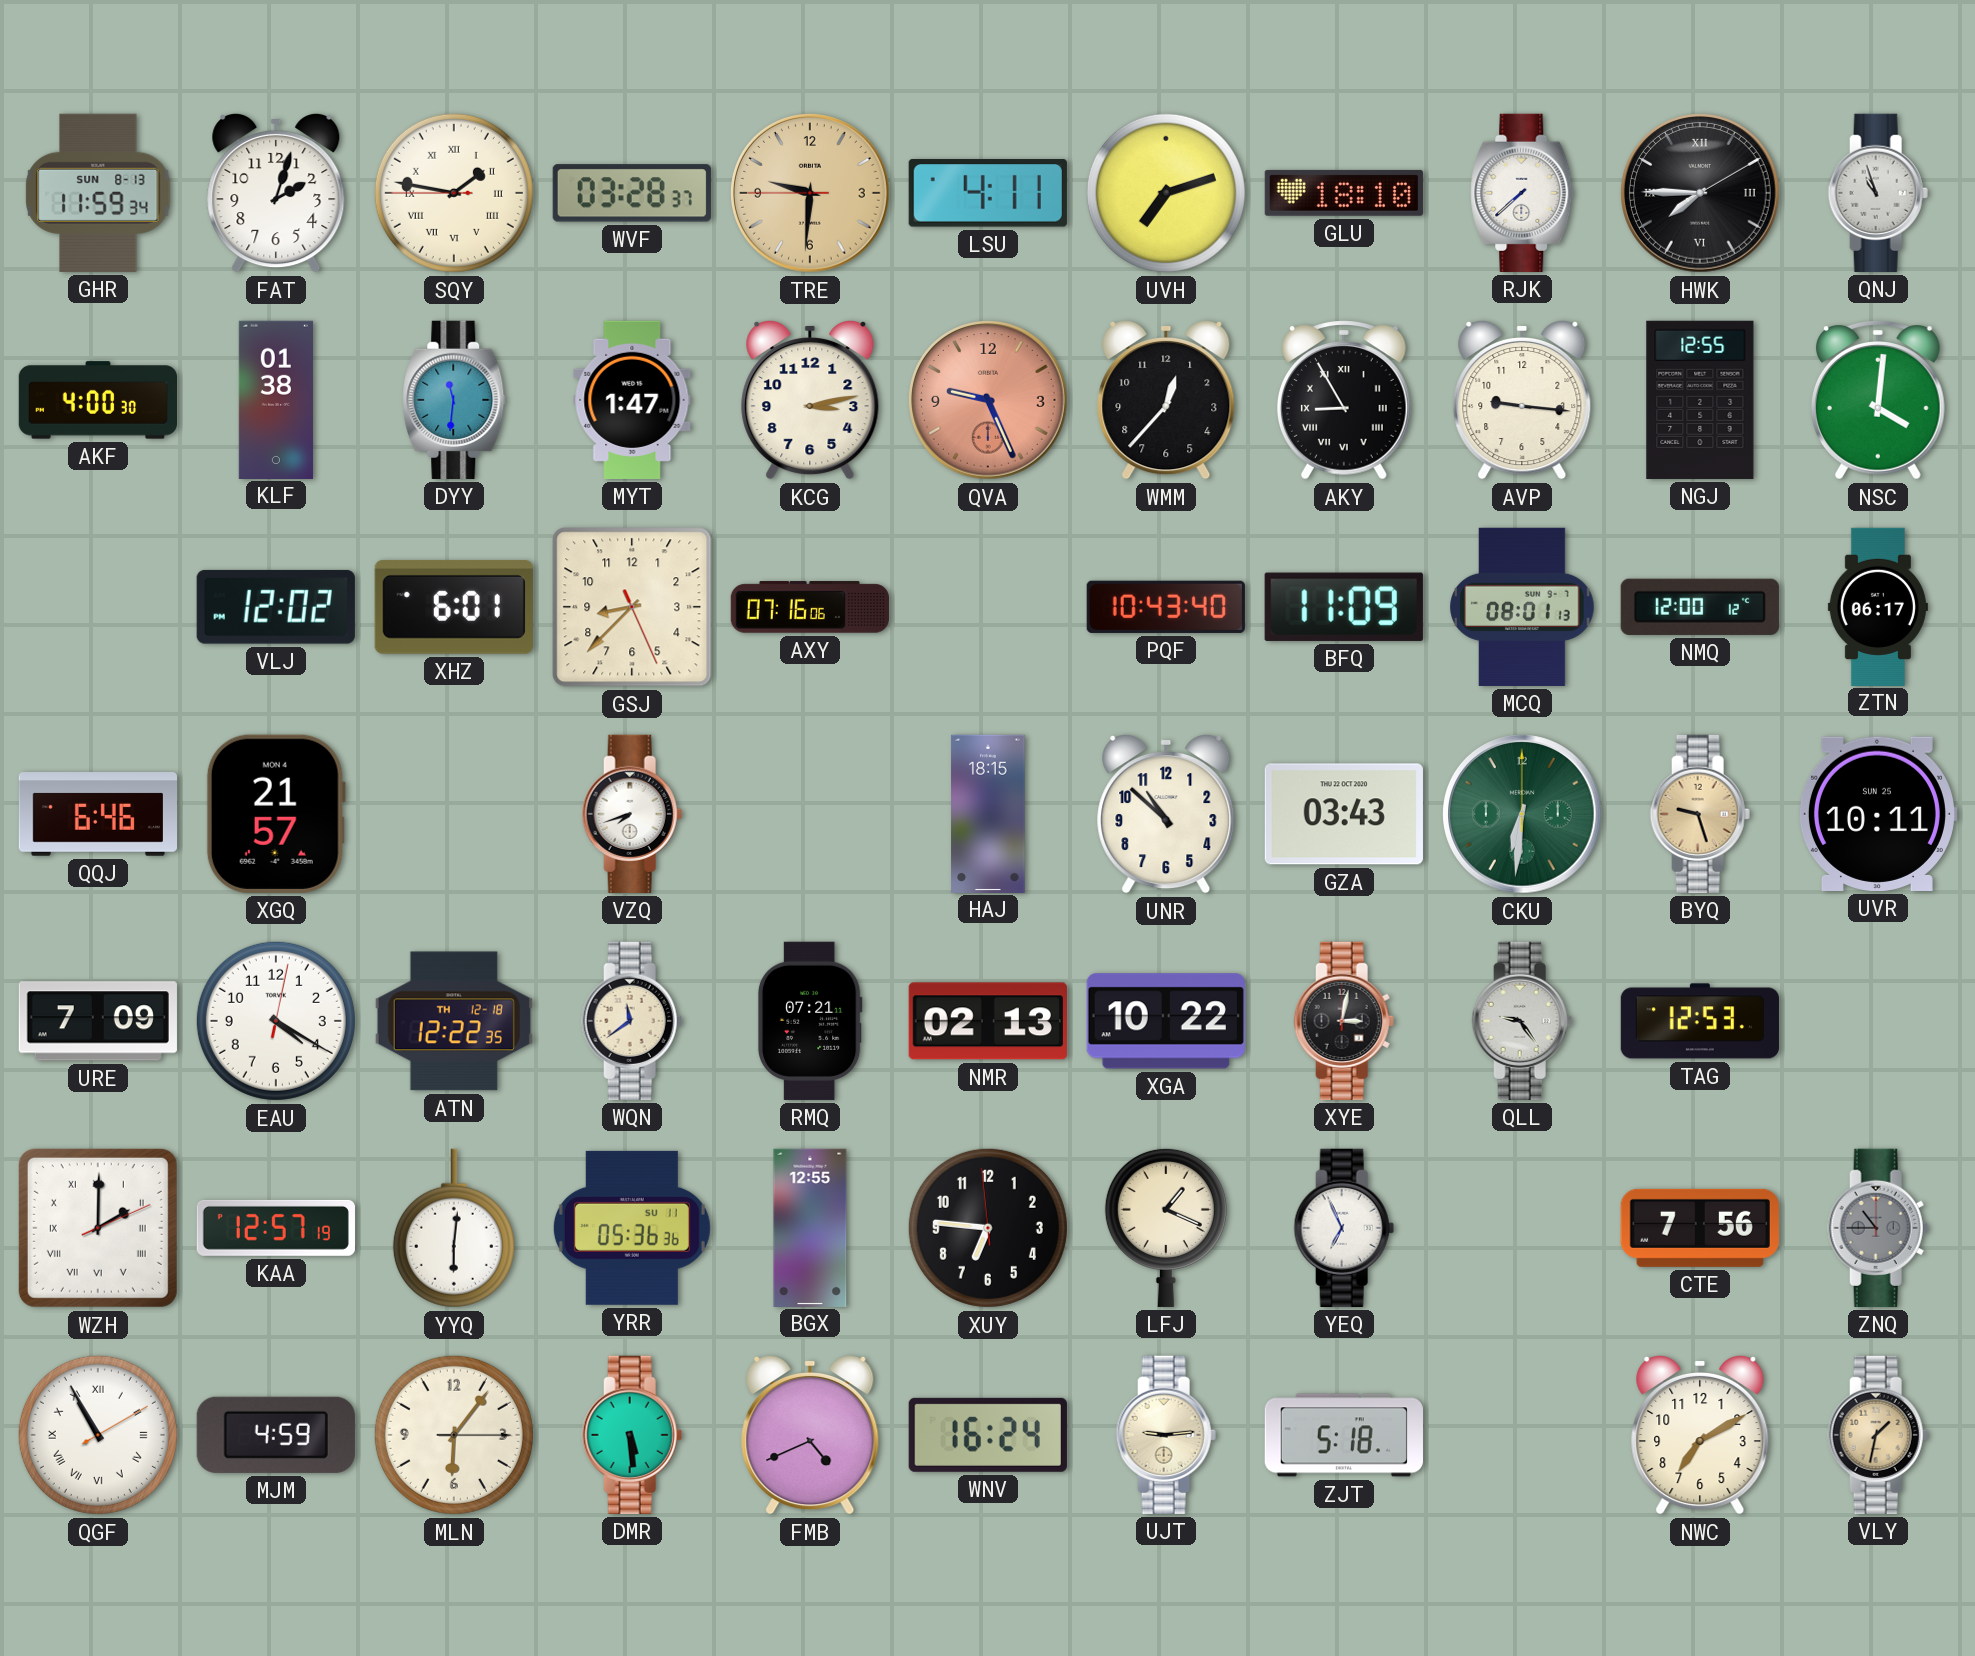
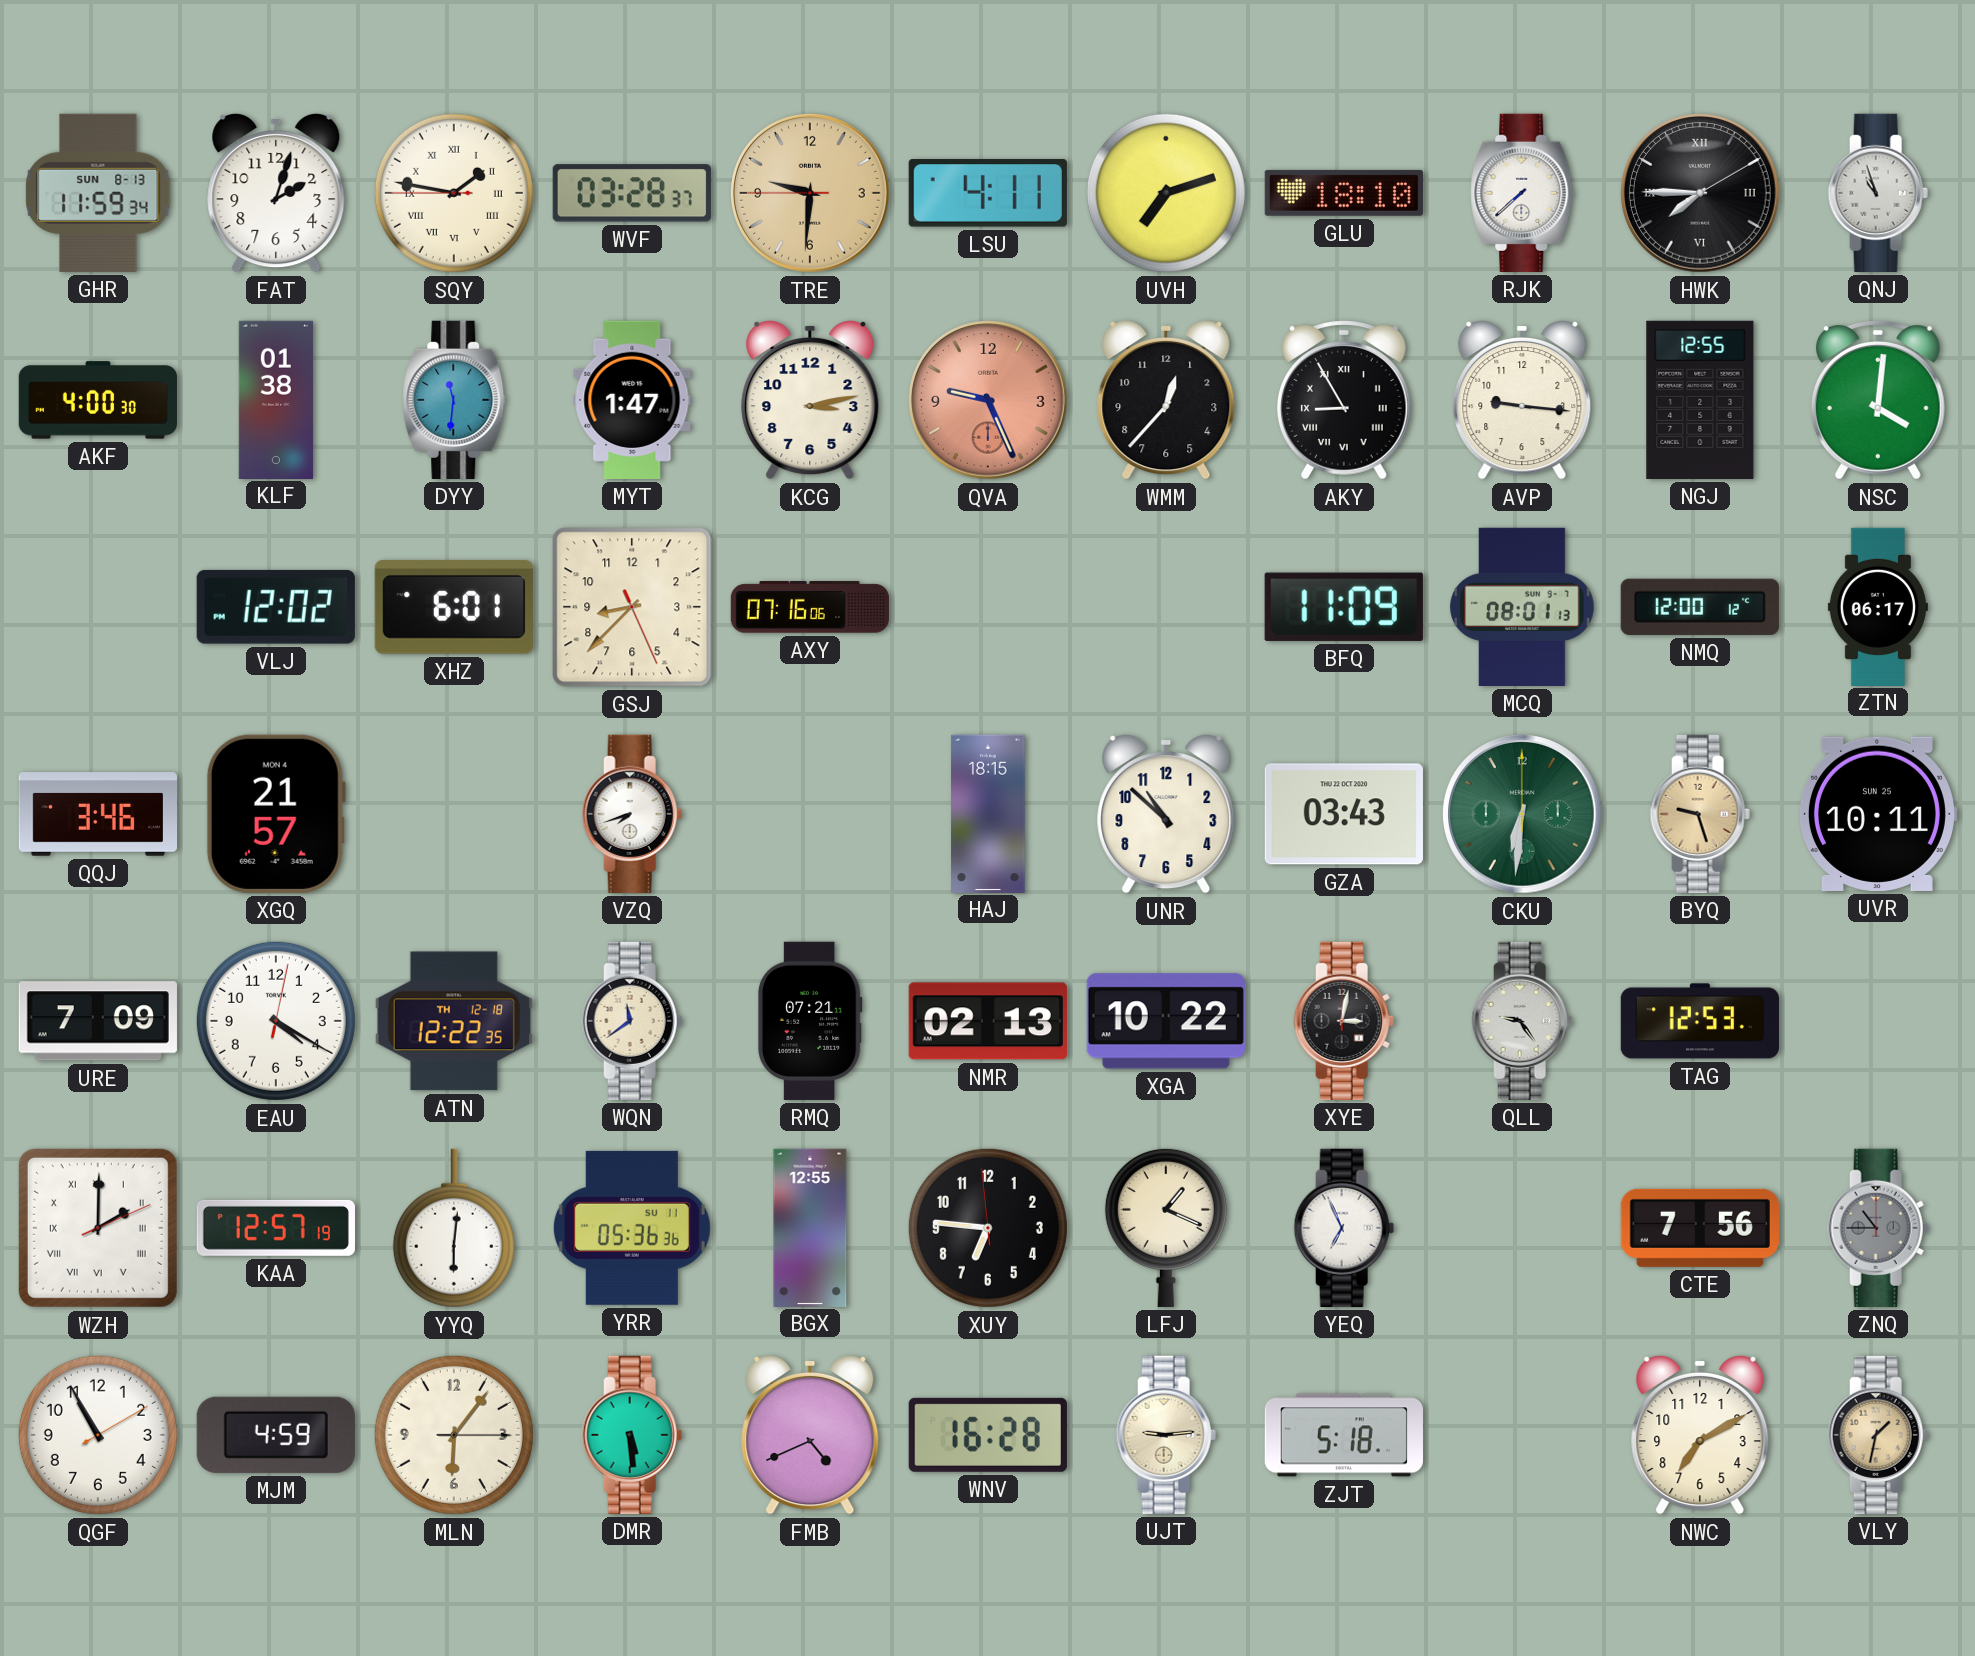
PQF: 10:43 -> none (1166, 607)
QQJ: 6:46 -> 3:46 (97, 814)
QGF numerals: Roman -> Arabic (98, 1435)
WNV: 16:24 -> 16:28 (988, 1435)
